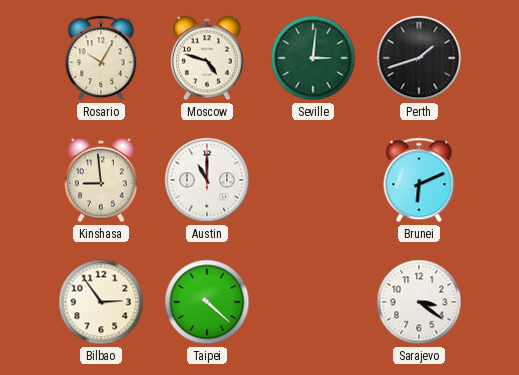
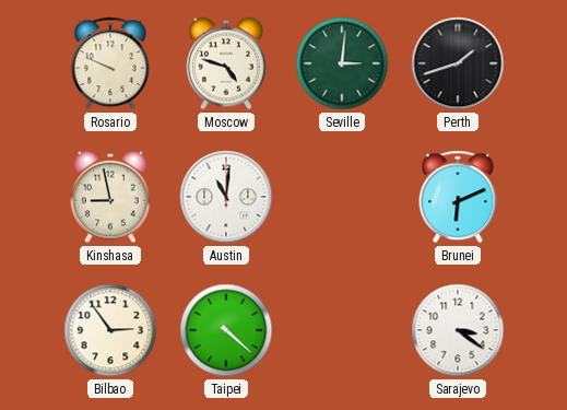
Rosario: 10:05 -> 9:49 (110, 63)
Kinshasa: 8:59 -> 8:58 (111, 197)
Austin: 11:00 -> 11:01 (226, 197)
